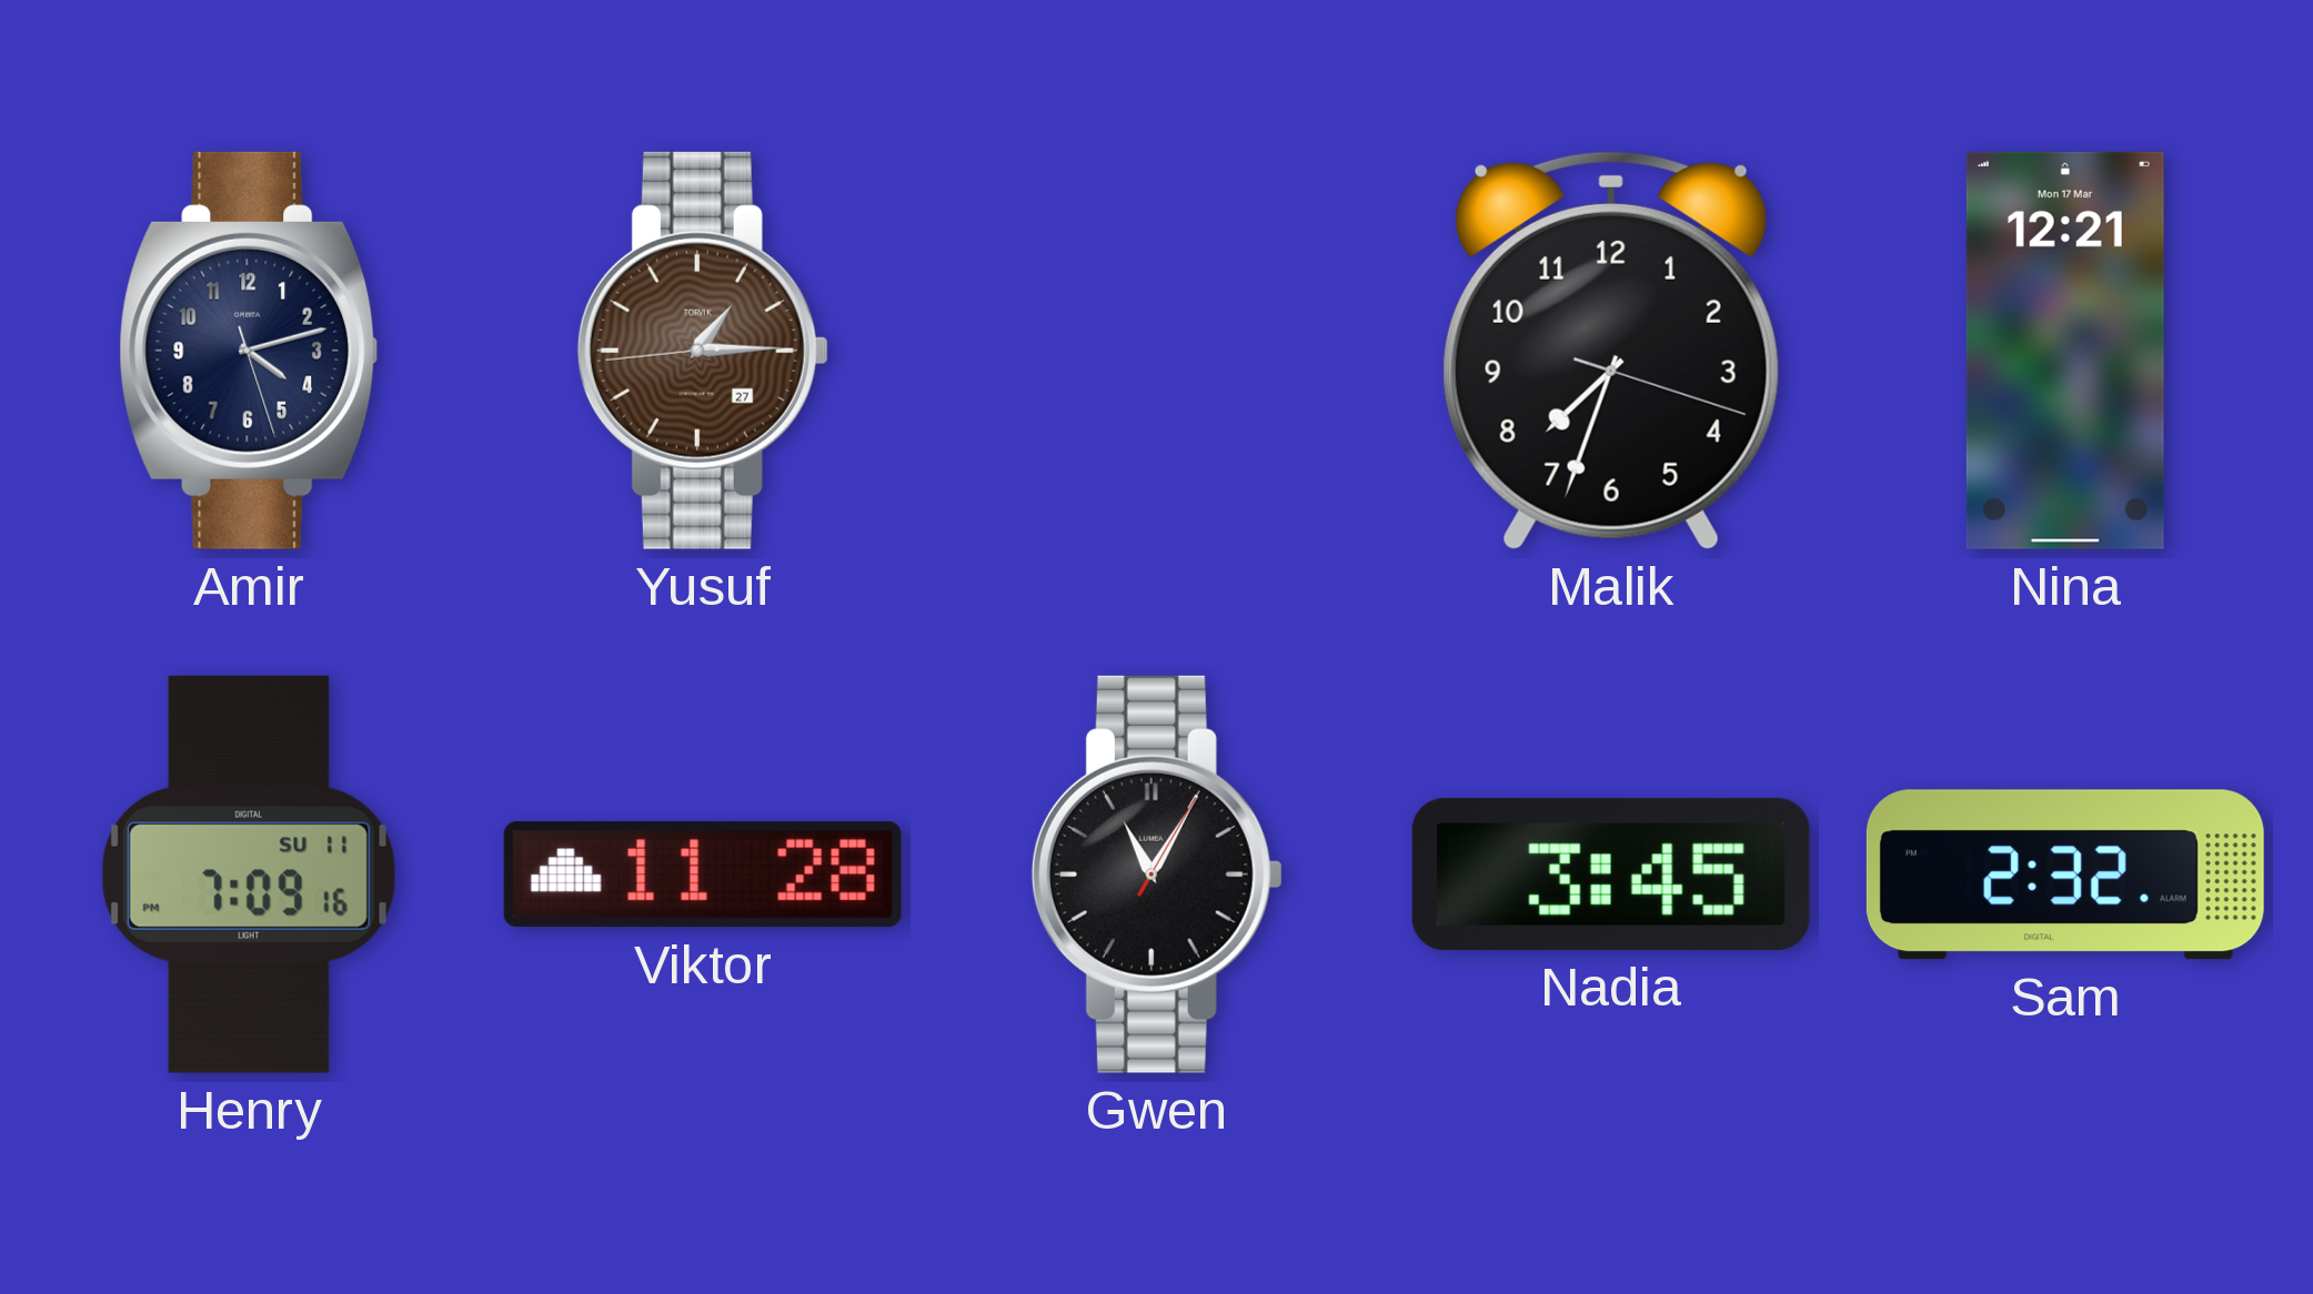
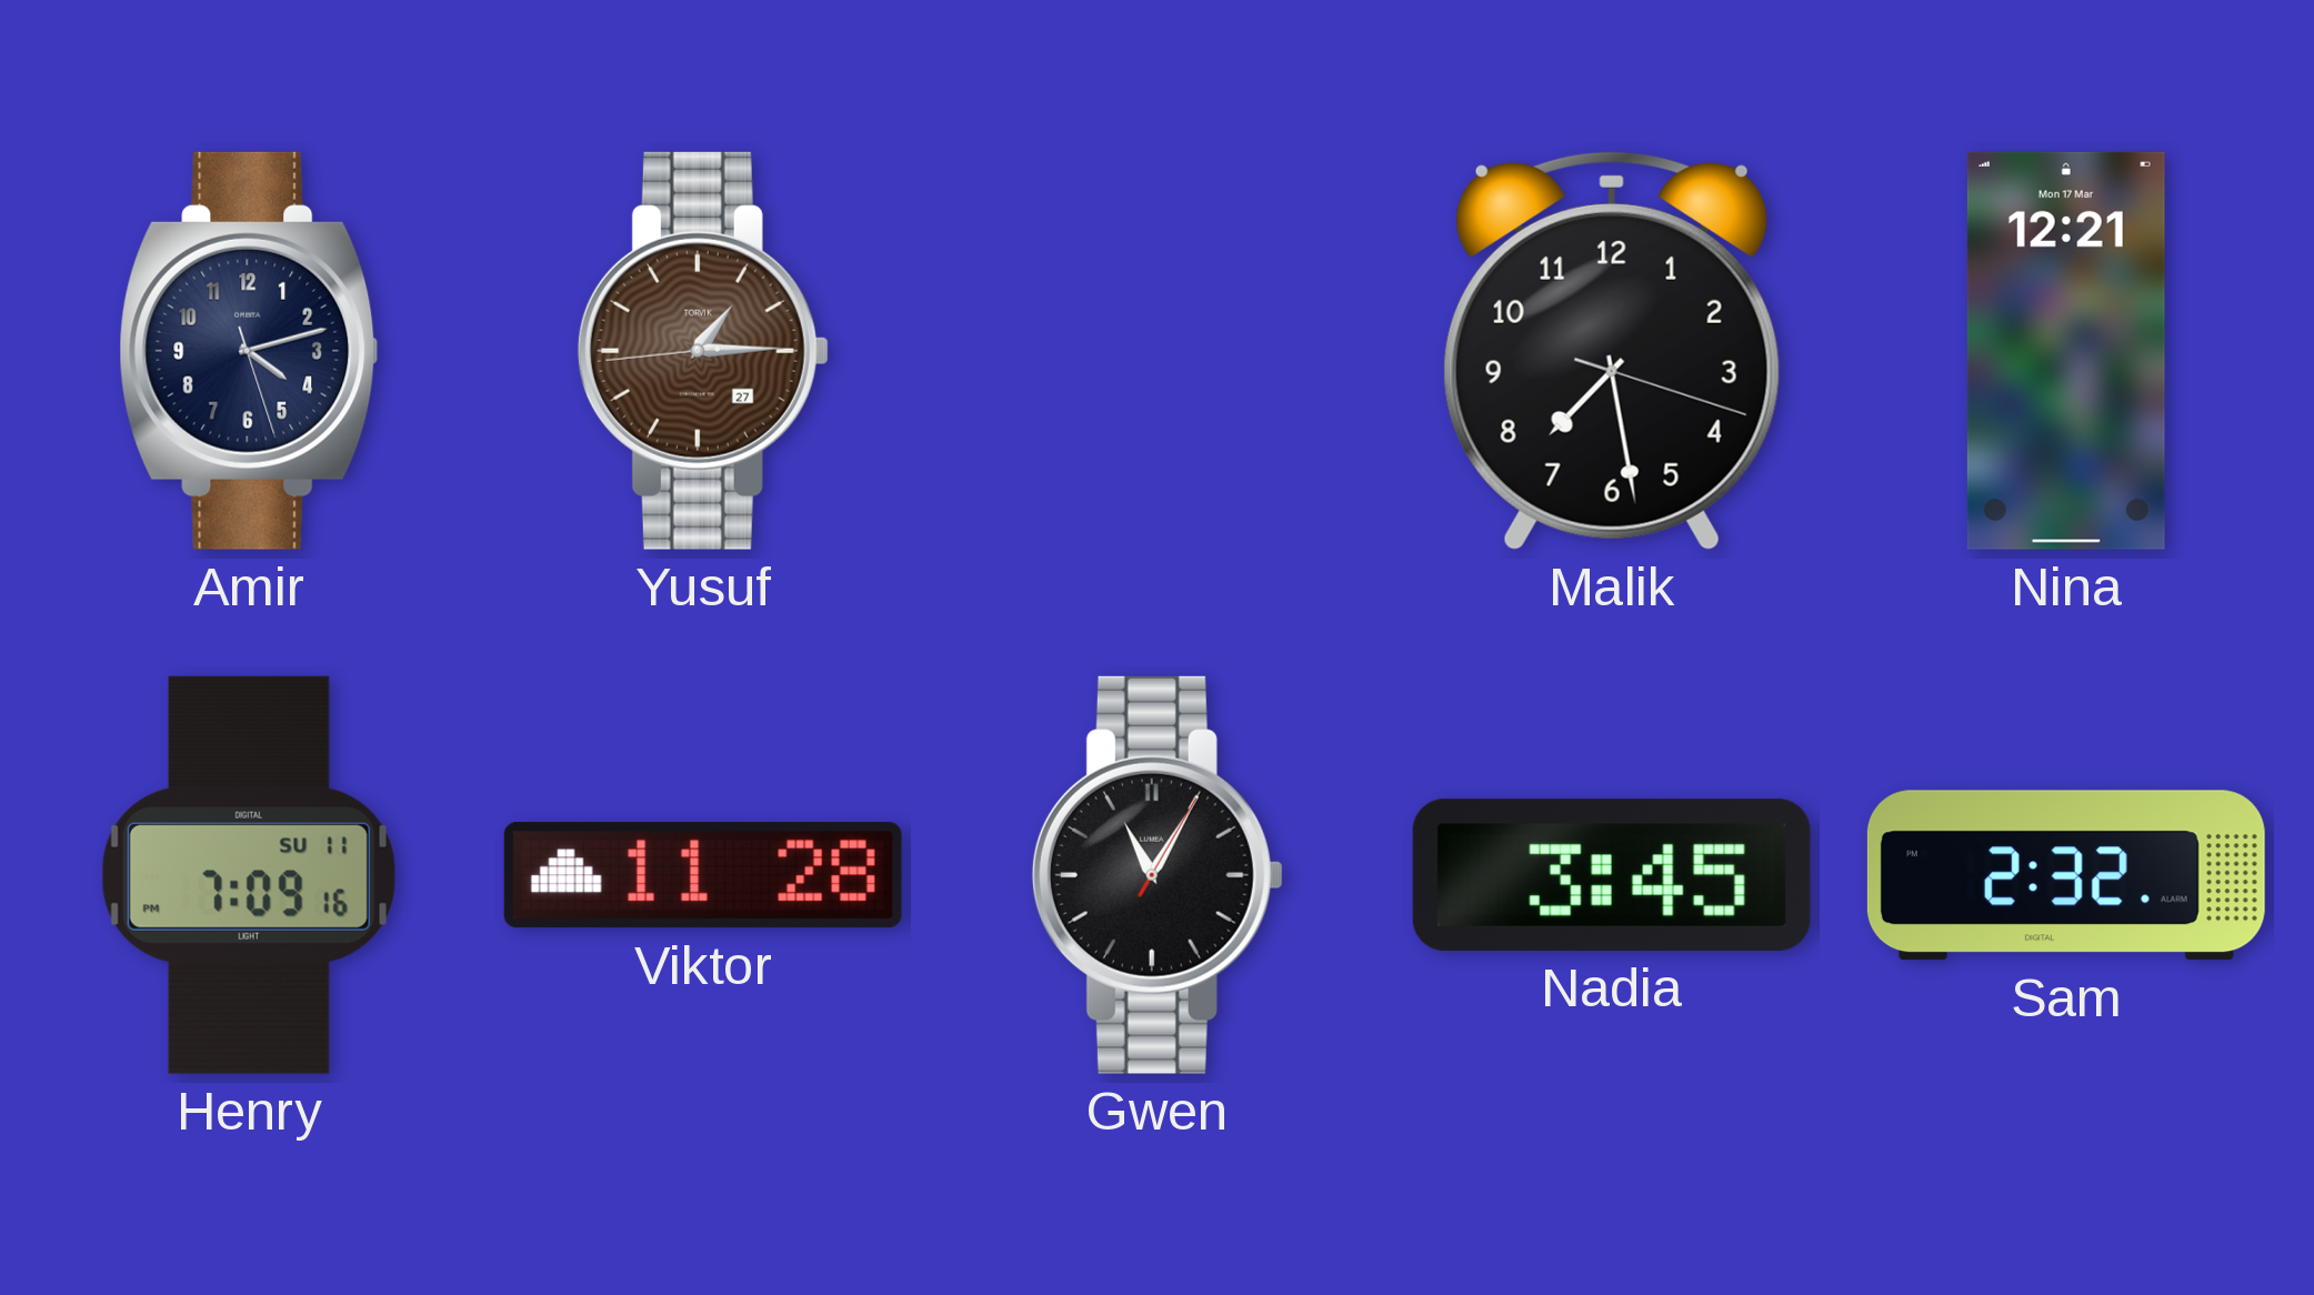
Malik: 7:33 -> 7:28 (1612, 350)
